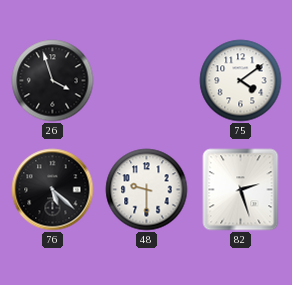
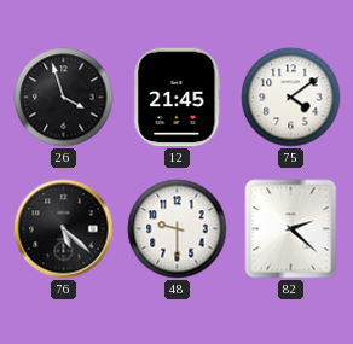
12: none -> 21:45 (178, 98)
82: 2:27 -> 2:22 (291, 229)
